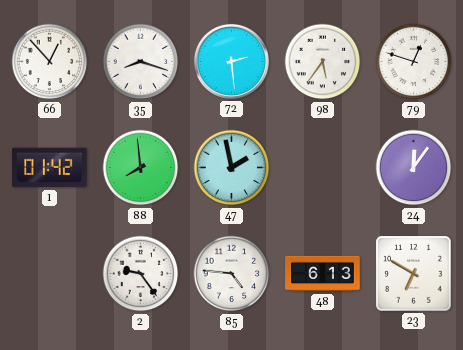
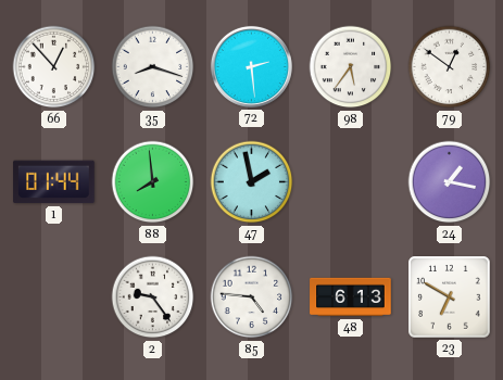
79: 12:48 -> 12:51 (450, 67)
1: 01:42 -> 01:44 (54, 182)
24: 12:06 -> 1:17 (450, 182)
